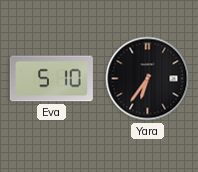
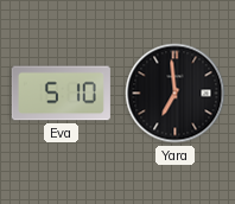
Yara: 6:36 -> 6:59 (176, 94)
